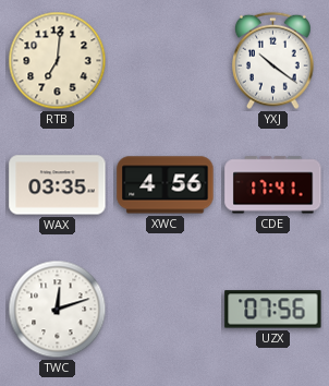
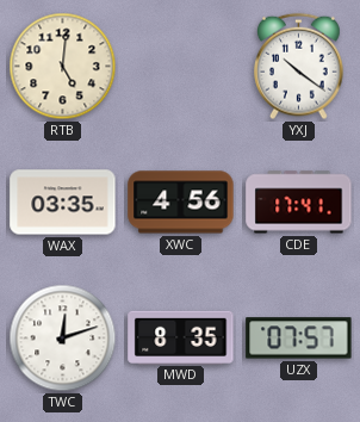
RTB: 7:01 -> 5:01 (63, 67)
MWD: none -> 8:35 (181, 337)
UZX: 07:56 -> 07:57 (299, 339)
